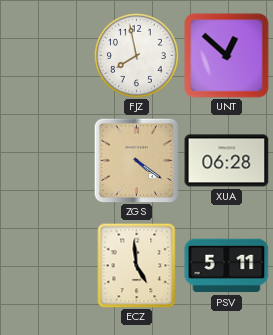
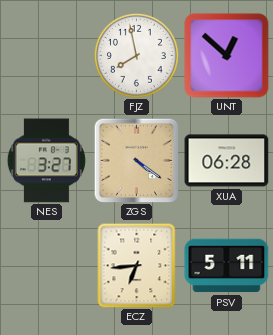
NES: none -> 3:27 (46, 161)
ECZ: 4:59 -> 6:44 (137, 265)
